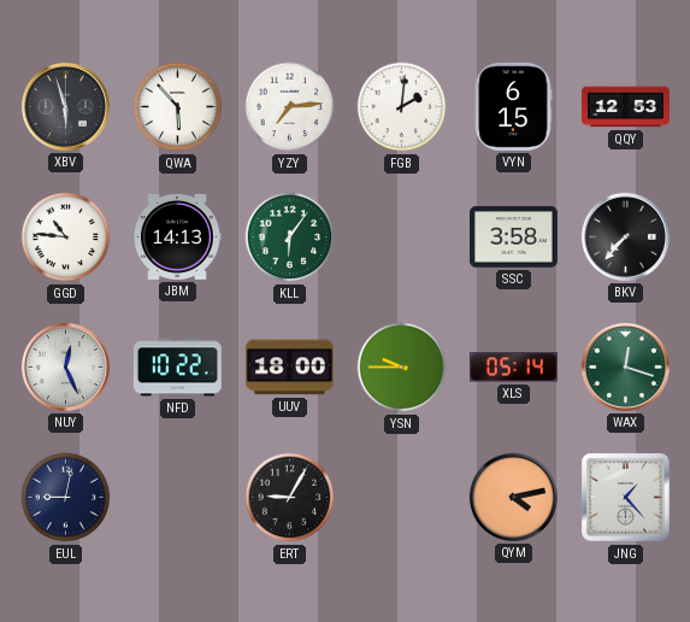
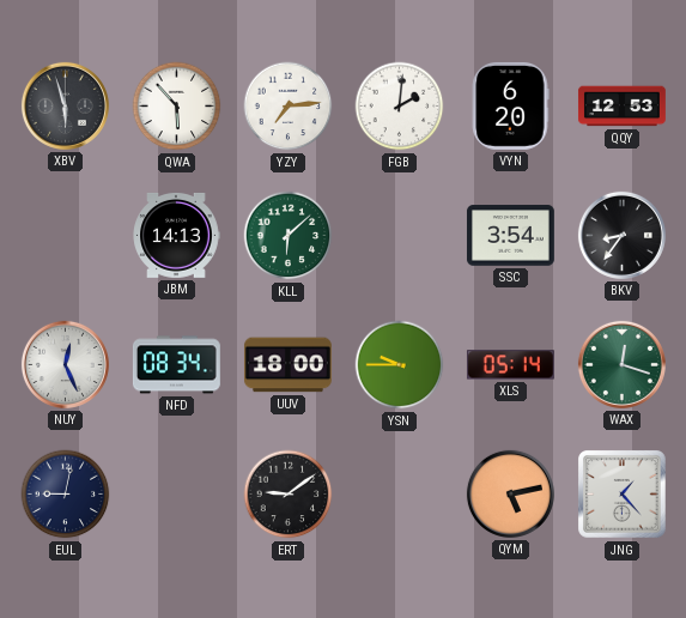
VYN: 6:15 -> 6:20 (510, 105)
GGD: 10:46 -> none (66, 237)
KLL: 6:06 -> 6:08 (289, 236)
SSC: 3:58 -> 3:54 (510, 236)
BKV: 7:37 -> 8:36 (621, 235)
NFD: 10:22 -> 08:34 (176, 365)
ERT: 9:05 -> 9:09 (289, 495)
QYM: 4:13 -> 5:13 (510, 493)
